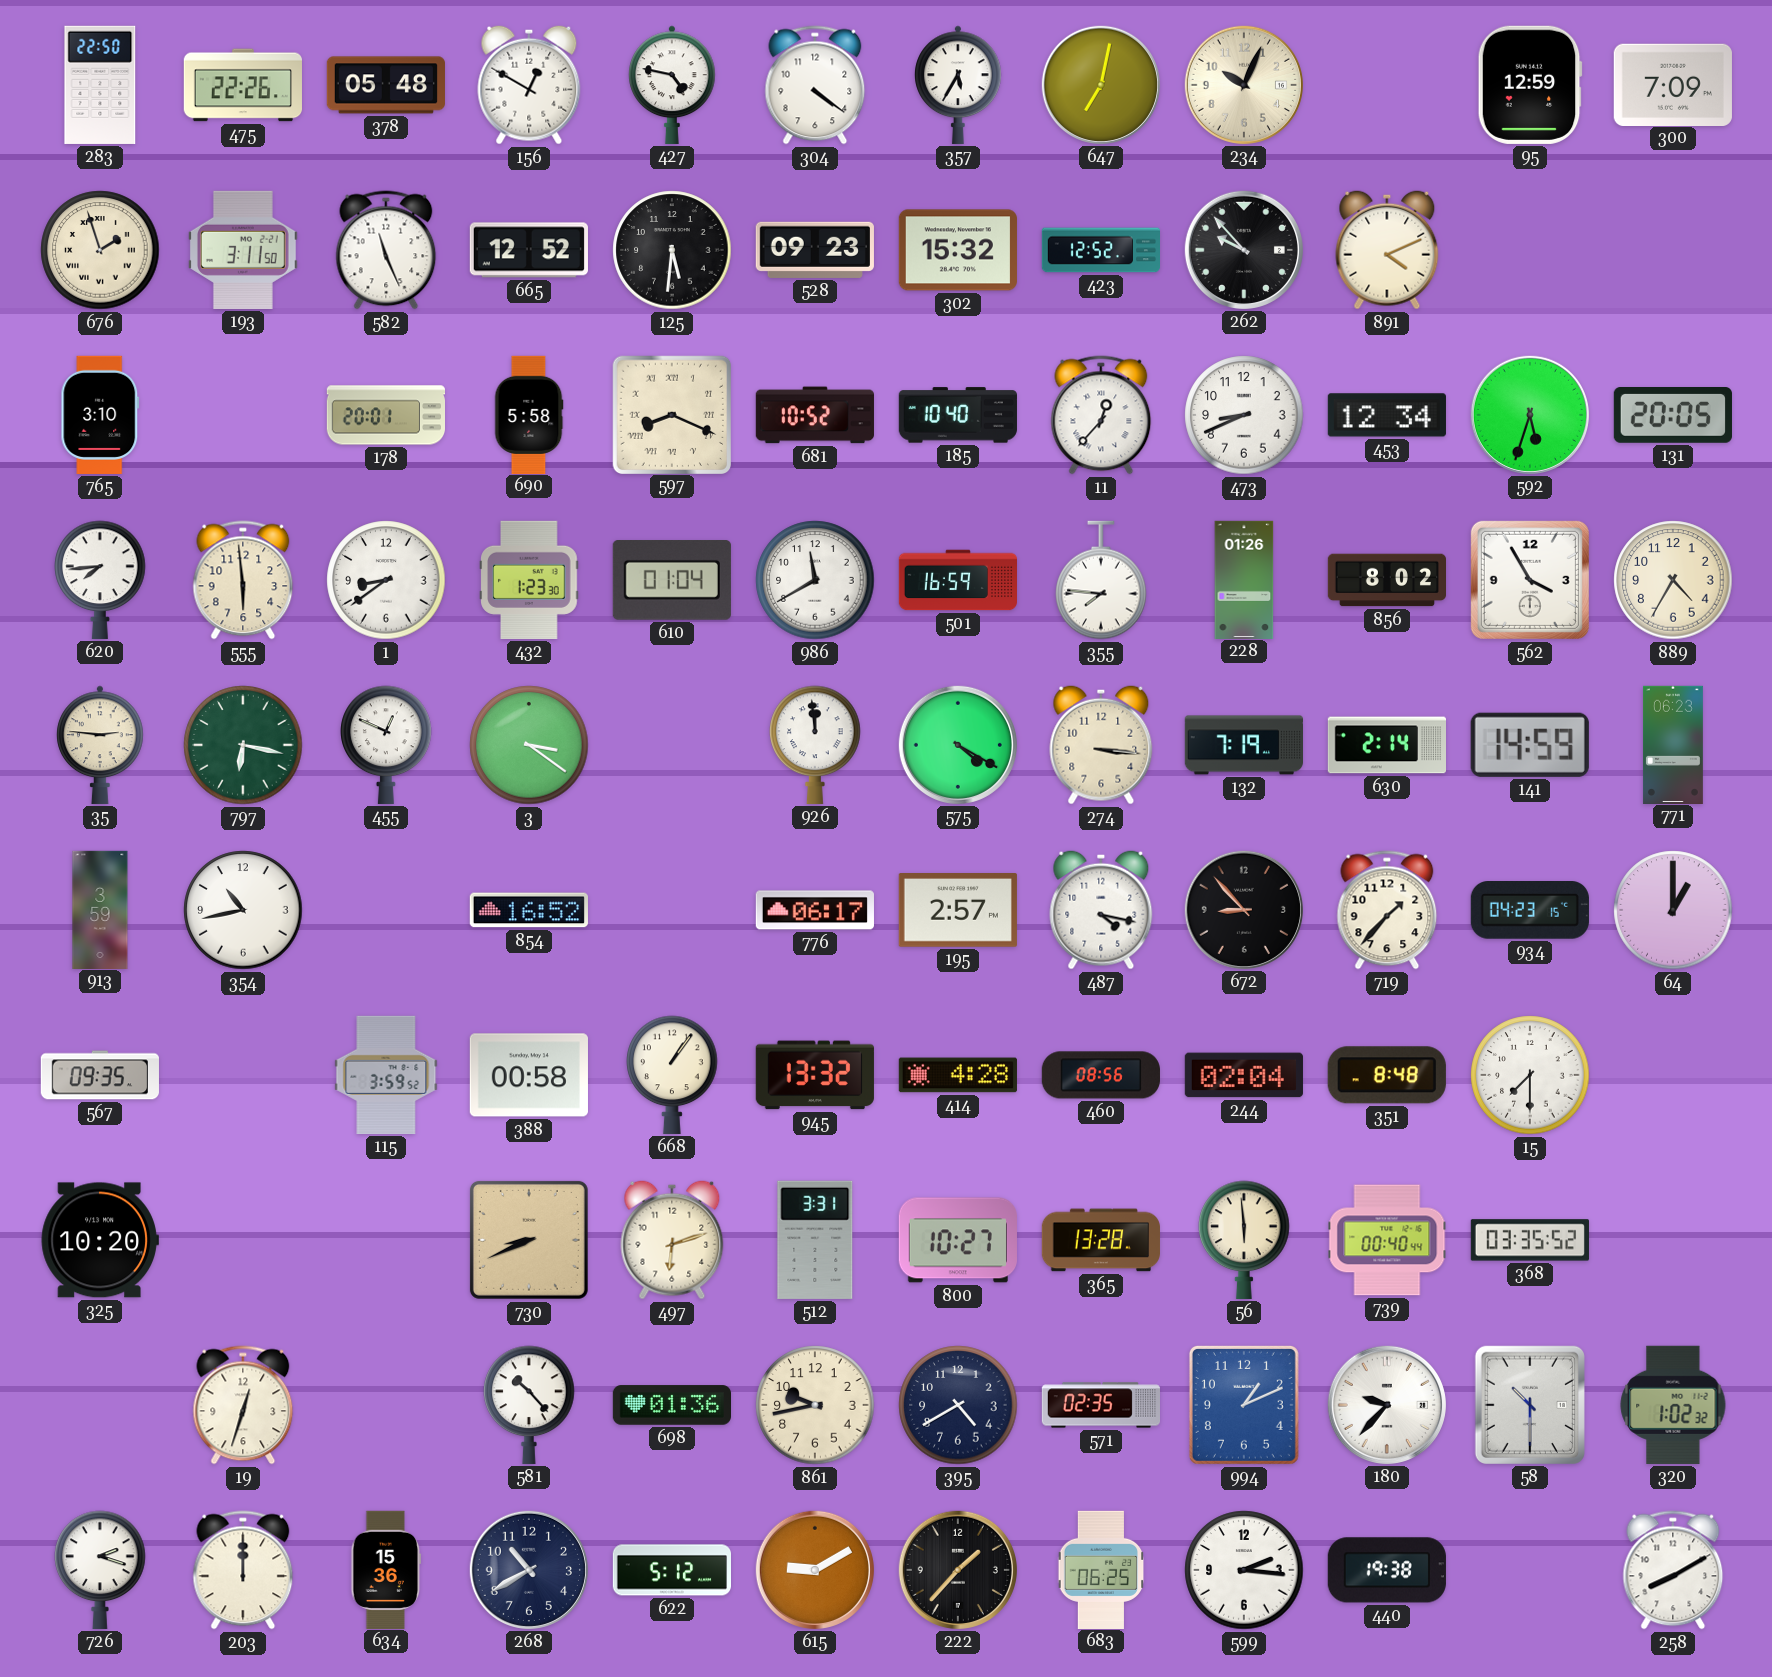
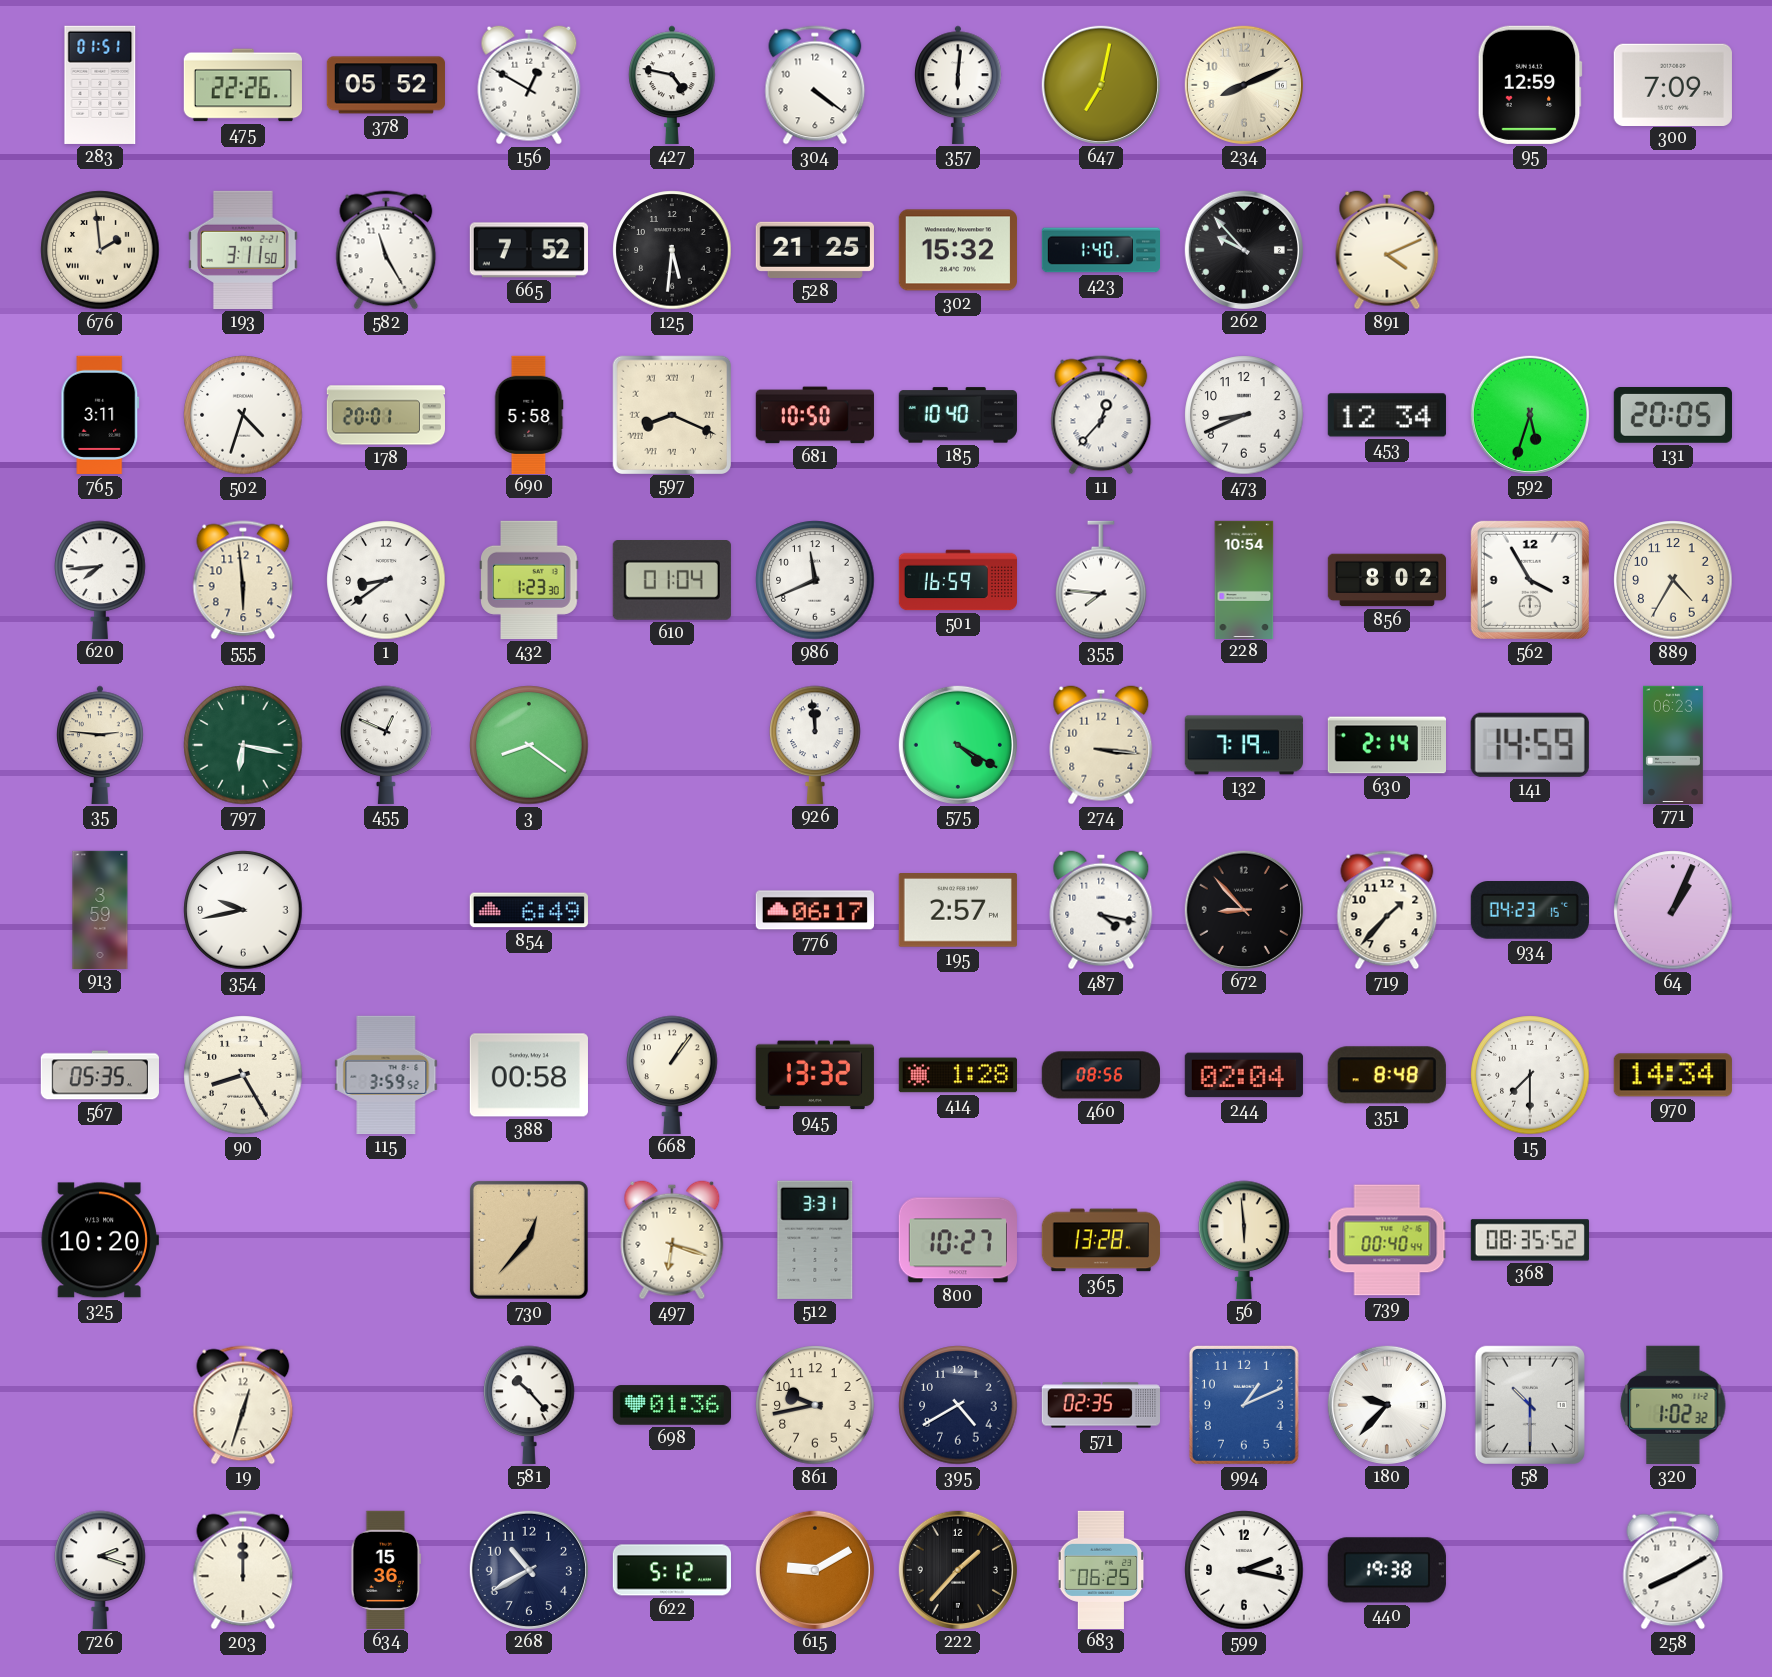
283: 22:50 -> 01:51 (100, 85)
378: 05:48 -> 05:52 (386, 85)
357: 5:35 -> 6:01 (958, 85)
234: 10:04 -> 8:11 (1244, 85)
676: 1:57 -> 1:59 (100, 250)
582: 11:26 -> 11:25 (386, 250)
665: 12:52 -> 7:52 (529, 250)
528: 09:23 -> 21:25 (815, 250)
423: 12:52 -> 1:40 (1100, 250)
765: 3:10 -> 3:11 (100, 415)
502: none -> 4:33 (243, 415)
681: 10:52 -> 10:50 (815, 415)
986: 11:40 -> 11:41 (815, 580)
228: 01:26 -> 10:54 (1244, 579)
3: 3:21 -> 8:21 (529, 745)
354: 10:43 -> 9:43 (243, 910)
854: 16:52 -> 6:49 (529, 910)
64: 1:00 -> 1:04 (1673, 910)
567: 09:35 -> 05:35 (100, 1075)
90: none -> 8:25 (243, 1075)
414: 4:28 -> 1:28 (958, 1075)
970: none -> 14:34 (1673, 1075)
730: 8:41 -> 12:37 (529, 1240)
497: 6:12 -> 6:18 (672, 1240)
368: 03:35 -> 08:35 (1530, 1240)
599: 2:16 -> 2:17 (1244, 1570)
